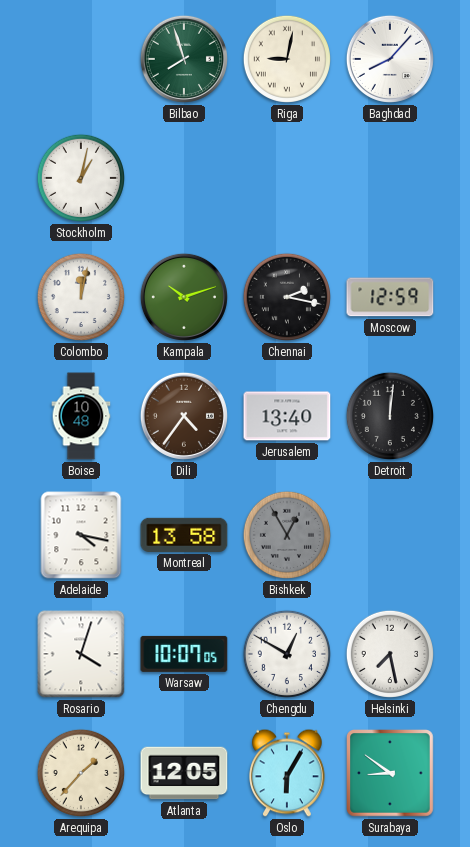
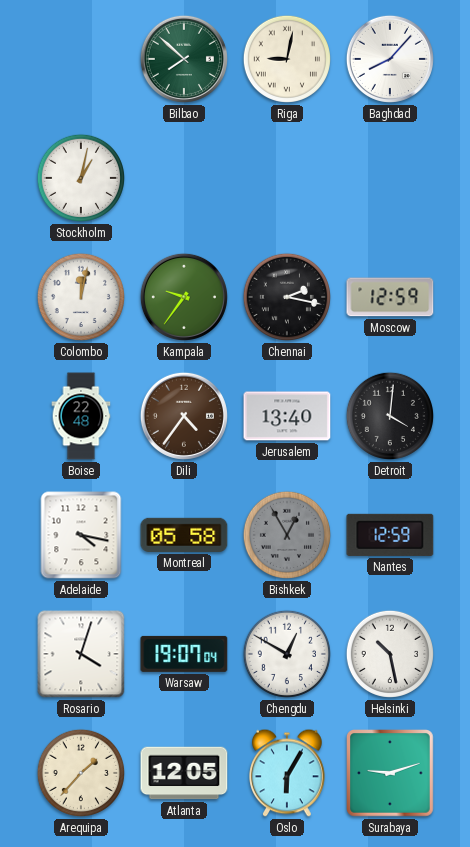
Bilbao: 7:57 -> 7:52 (184, 59)
Kampala: 10:12 -> 9:36 (184, 297)
Boise: 10:48 -> 22:48 (81, 416)
Detroit: 12:01 -> 4:01 (390, 416)
Montreal: 13:58 -> 05:58 (184, 535)
Nantes: none -> 12:59 (390, 535)
Warsaw: 10:07 -> 19:07 (184, 654)
Helsinki: 7:28 -> 10:28 (390, 654)
Surabaya: 8:51 -> 9:12 (391, 774)
